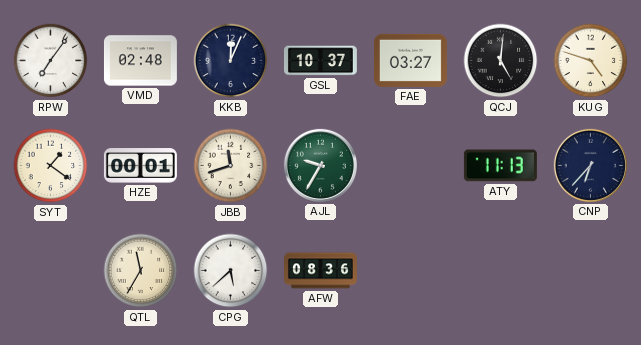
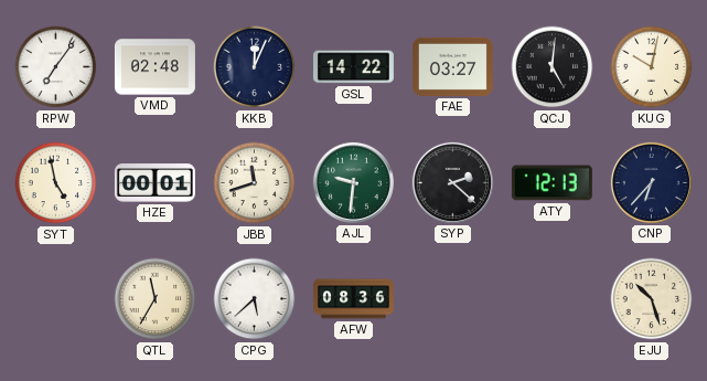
GSL: 10:37 -> 14:22 (353, 67)
KUG: 4:48 -> 10:02 (652, 67)
SYT: 1:21 -> 4:58 (56, 183)
AJL: 9:35 -> 9:31 (353, 182)
SYP: none -> 2:22 (452, 182)
ATY: 11:13 -> 12:13 (551, 183)
EJU: none -> 10:27 (652, 299)
